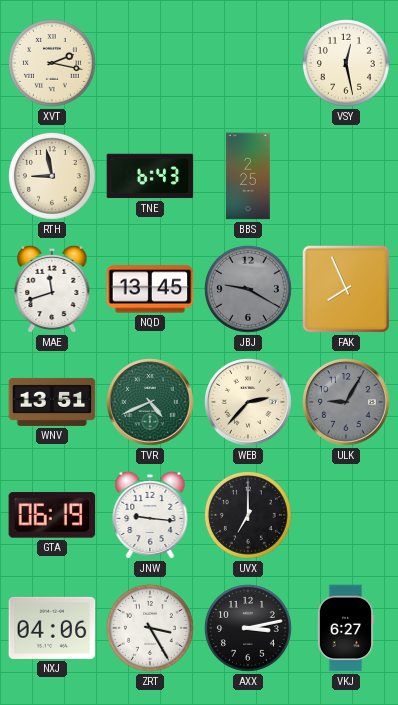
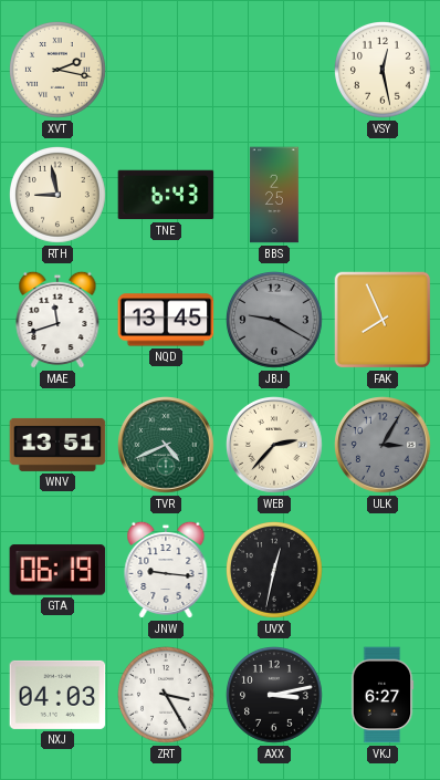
ULK: 9:05 -> 3:05 (384, 446)
UVX: 7:00 -> 12:32 (275, 571)
NXJ: 04:06 -> 04:03 (57, 695)
